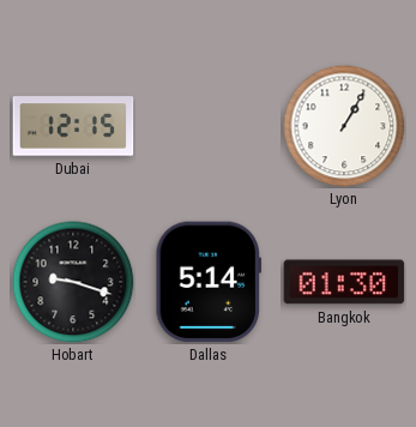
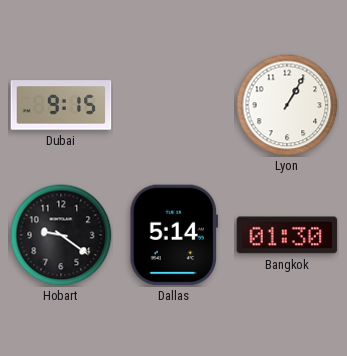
Dubai: 12:15 -> 9:15 (61, 105)
Hobart: 9:18 -> 9:21 (61, 235)
